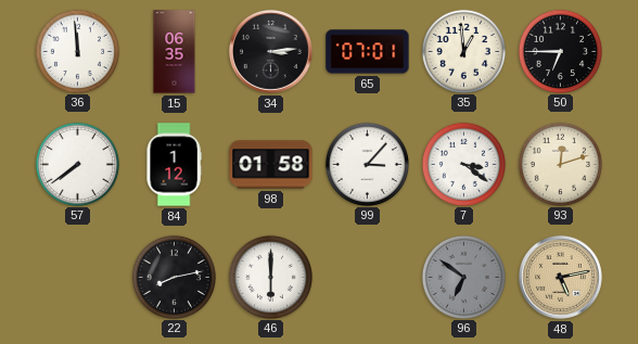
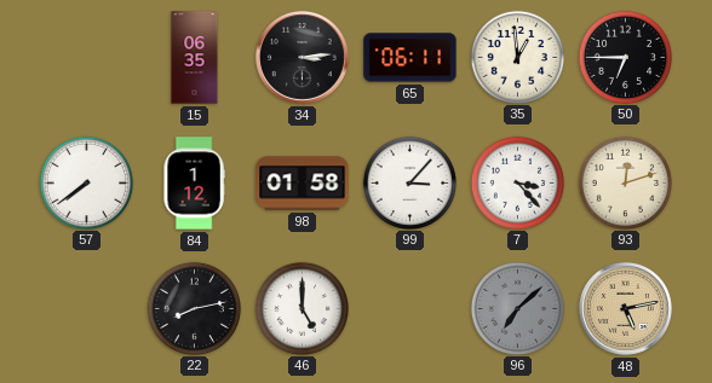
36: 11:59 -> none (77, 51)
65: 07:01 -> 06:11 (410, 58)
7: 3:21 -> 3:23 (517, 182)
46: 6:00 -> 5:00 (302, 308)
96: 6:51 -> 7:08 (517, 308)
